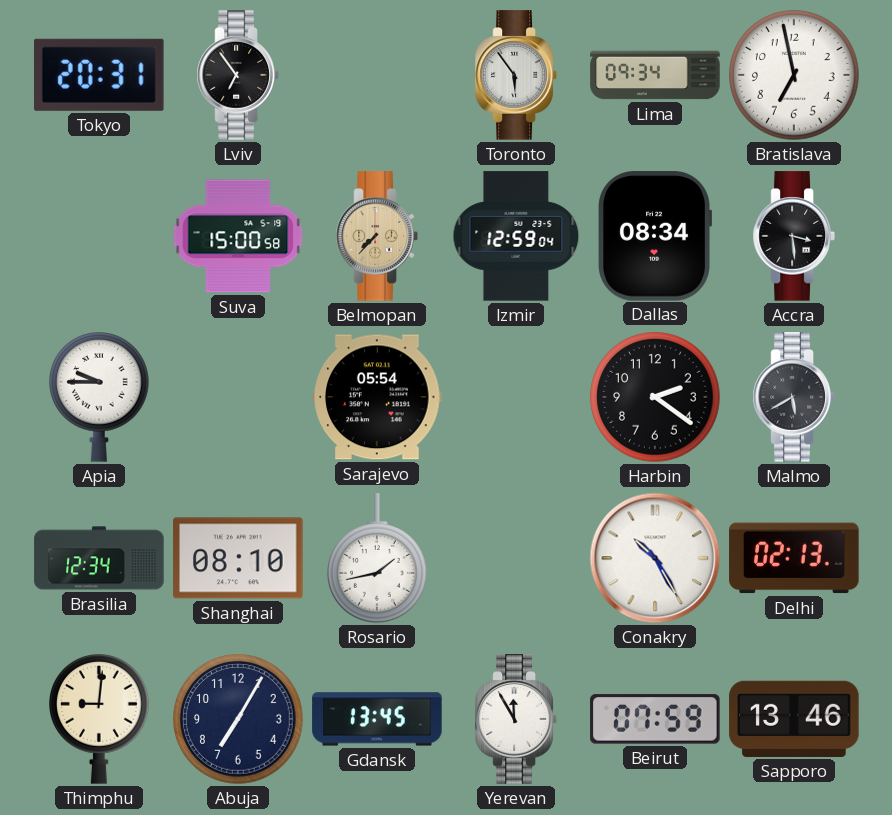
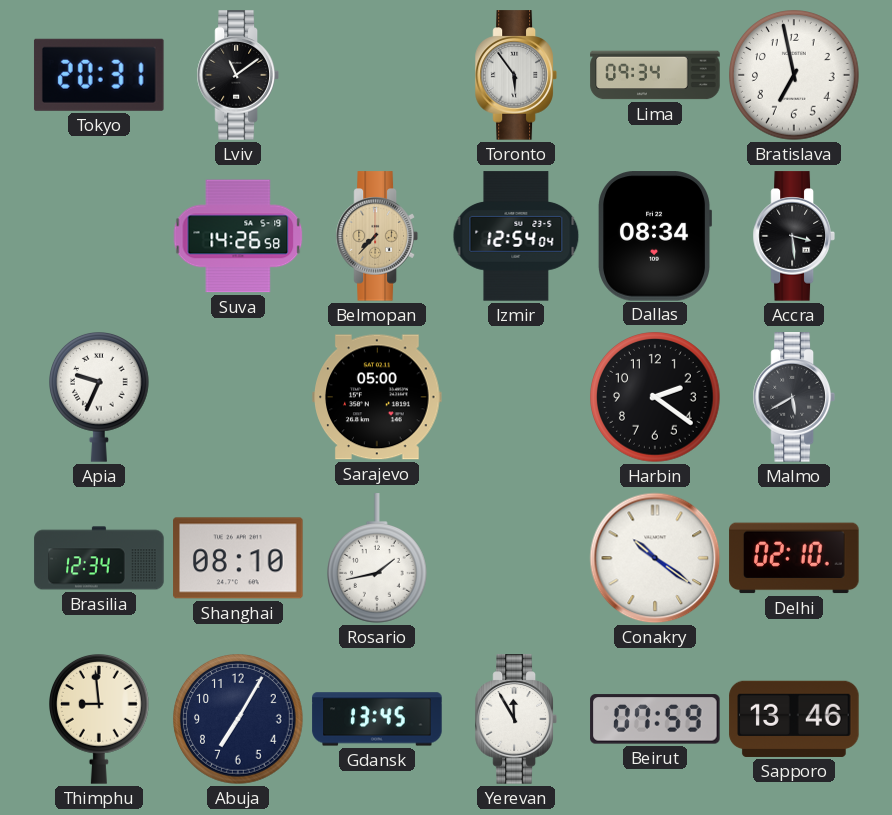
Lviv: 6:54 -> 11:09 (238, 75)
Suva: 15:00 -> 14:26 (238, 236)
Izmir: 12:59 -> 12:54 (516, 236)
Apia: 9:45 -> 9:34 (100, 398)
Sarajevo: 05:54 -> 05:00 (377, 397)
Conakry: 10:25 -> 10:21 (655, 558)
Delhi: 02:13 -> 02:10 (794, 558)
Thimphu: 9:01 -> 8:59 (100, 720)
